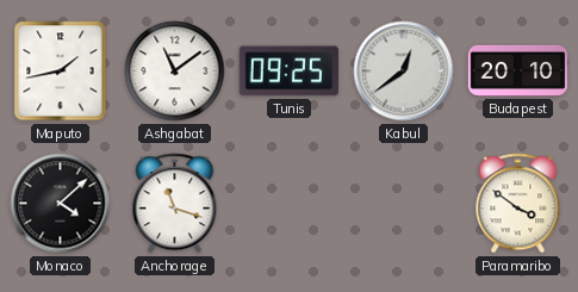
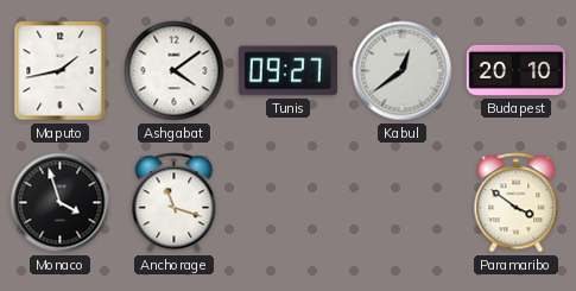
Ashgabat: 11:09 -> 4:09 (175, 71)
Tunis: 09:25 -> 09:27 (287, 71)
Monaco: 4:08 -> 3:57 (61, 203)
